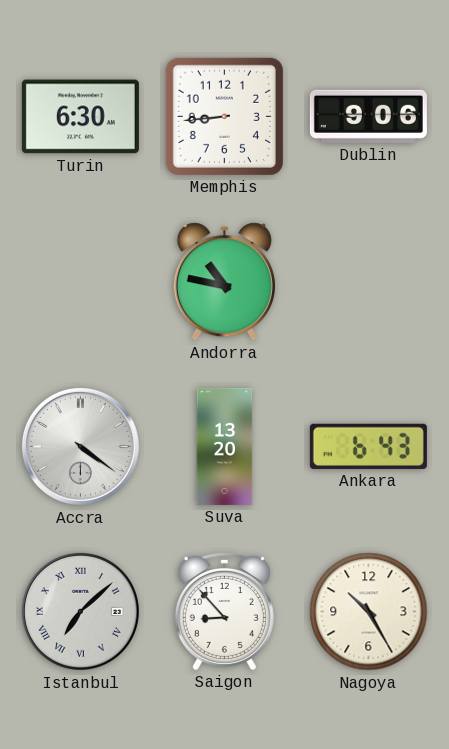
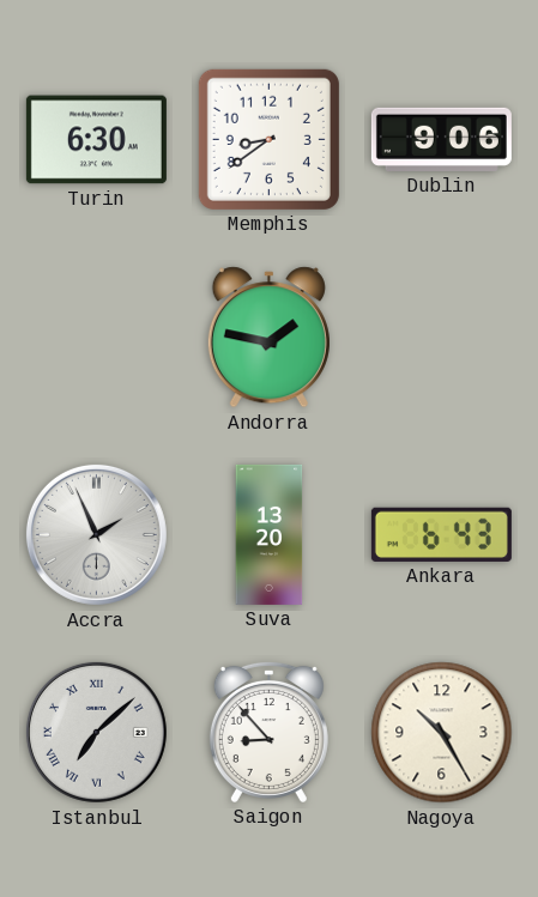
Memphis: 8:44 -> 8:39 (268, 139)
Andorra: 10:47 -> 1:47 (268, 338)
Accra: 4:21 -> 1:56 (96, 534)
